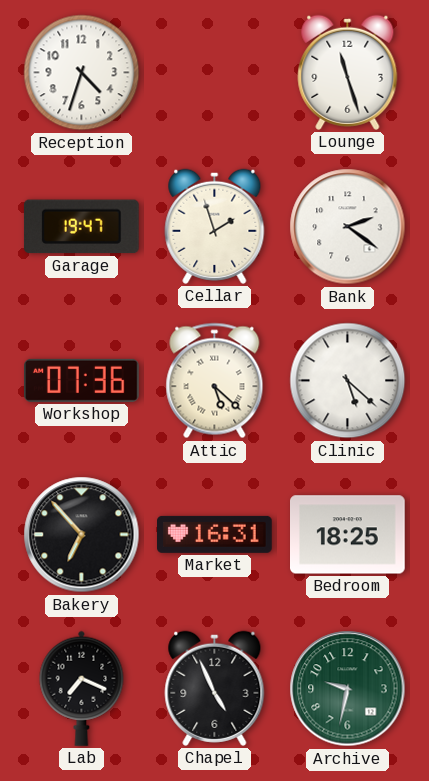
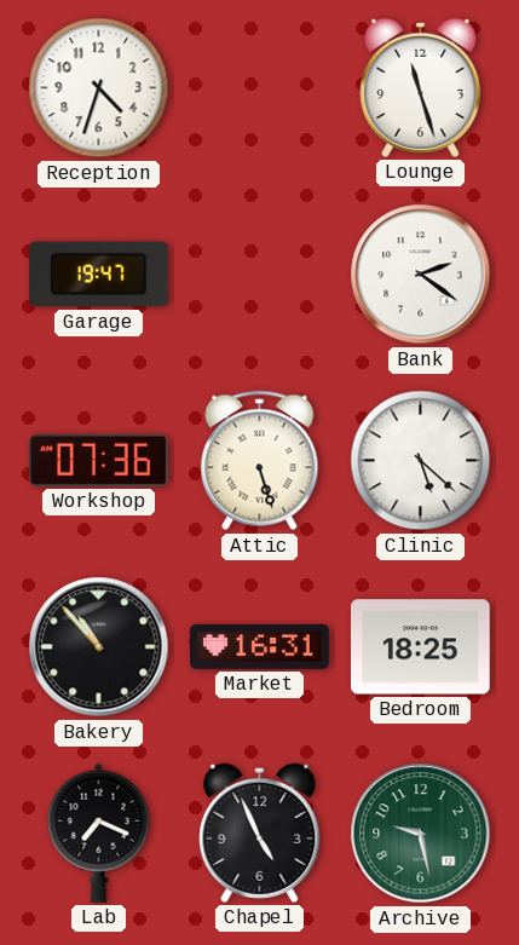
Cellar: 1:57 -> none (215, 226)
Attic: 5:22 -> 5:27 (260, 461)
Bakery: 6:53 -> 10:53 (99, 647)
Archive: 9:32 -> 9:28 (421, 834)
